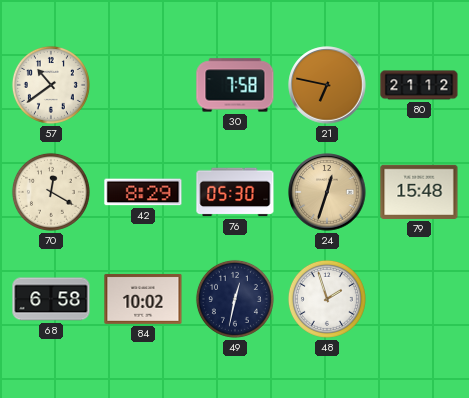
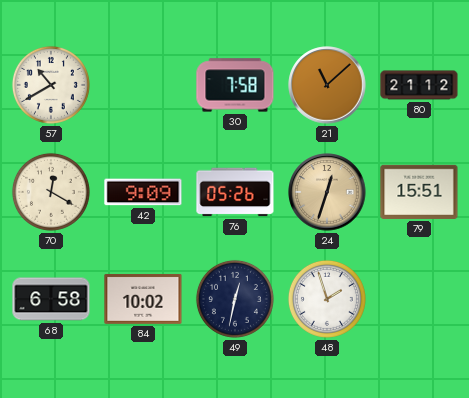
57: 10:39 -> 10:40 (51, 85)
21: 6:47 -> 11:08 (327, 85)
42: 8:29 -> 9:09 (143, 192)
76: 05:30 -> 05:26 (235, 192)
79: 15:48 -> 15:51 (419, 192)
